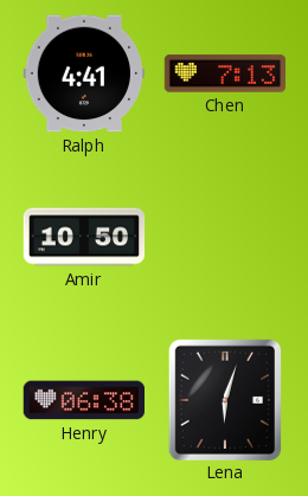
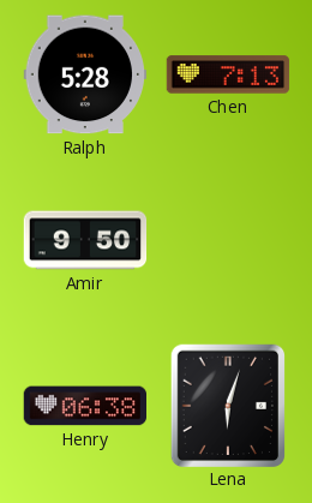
Ralph: 4:41 -> 5:28 (84, 74)
Amir: 10:50 -> 9:50 (85, 240)
